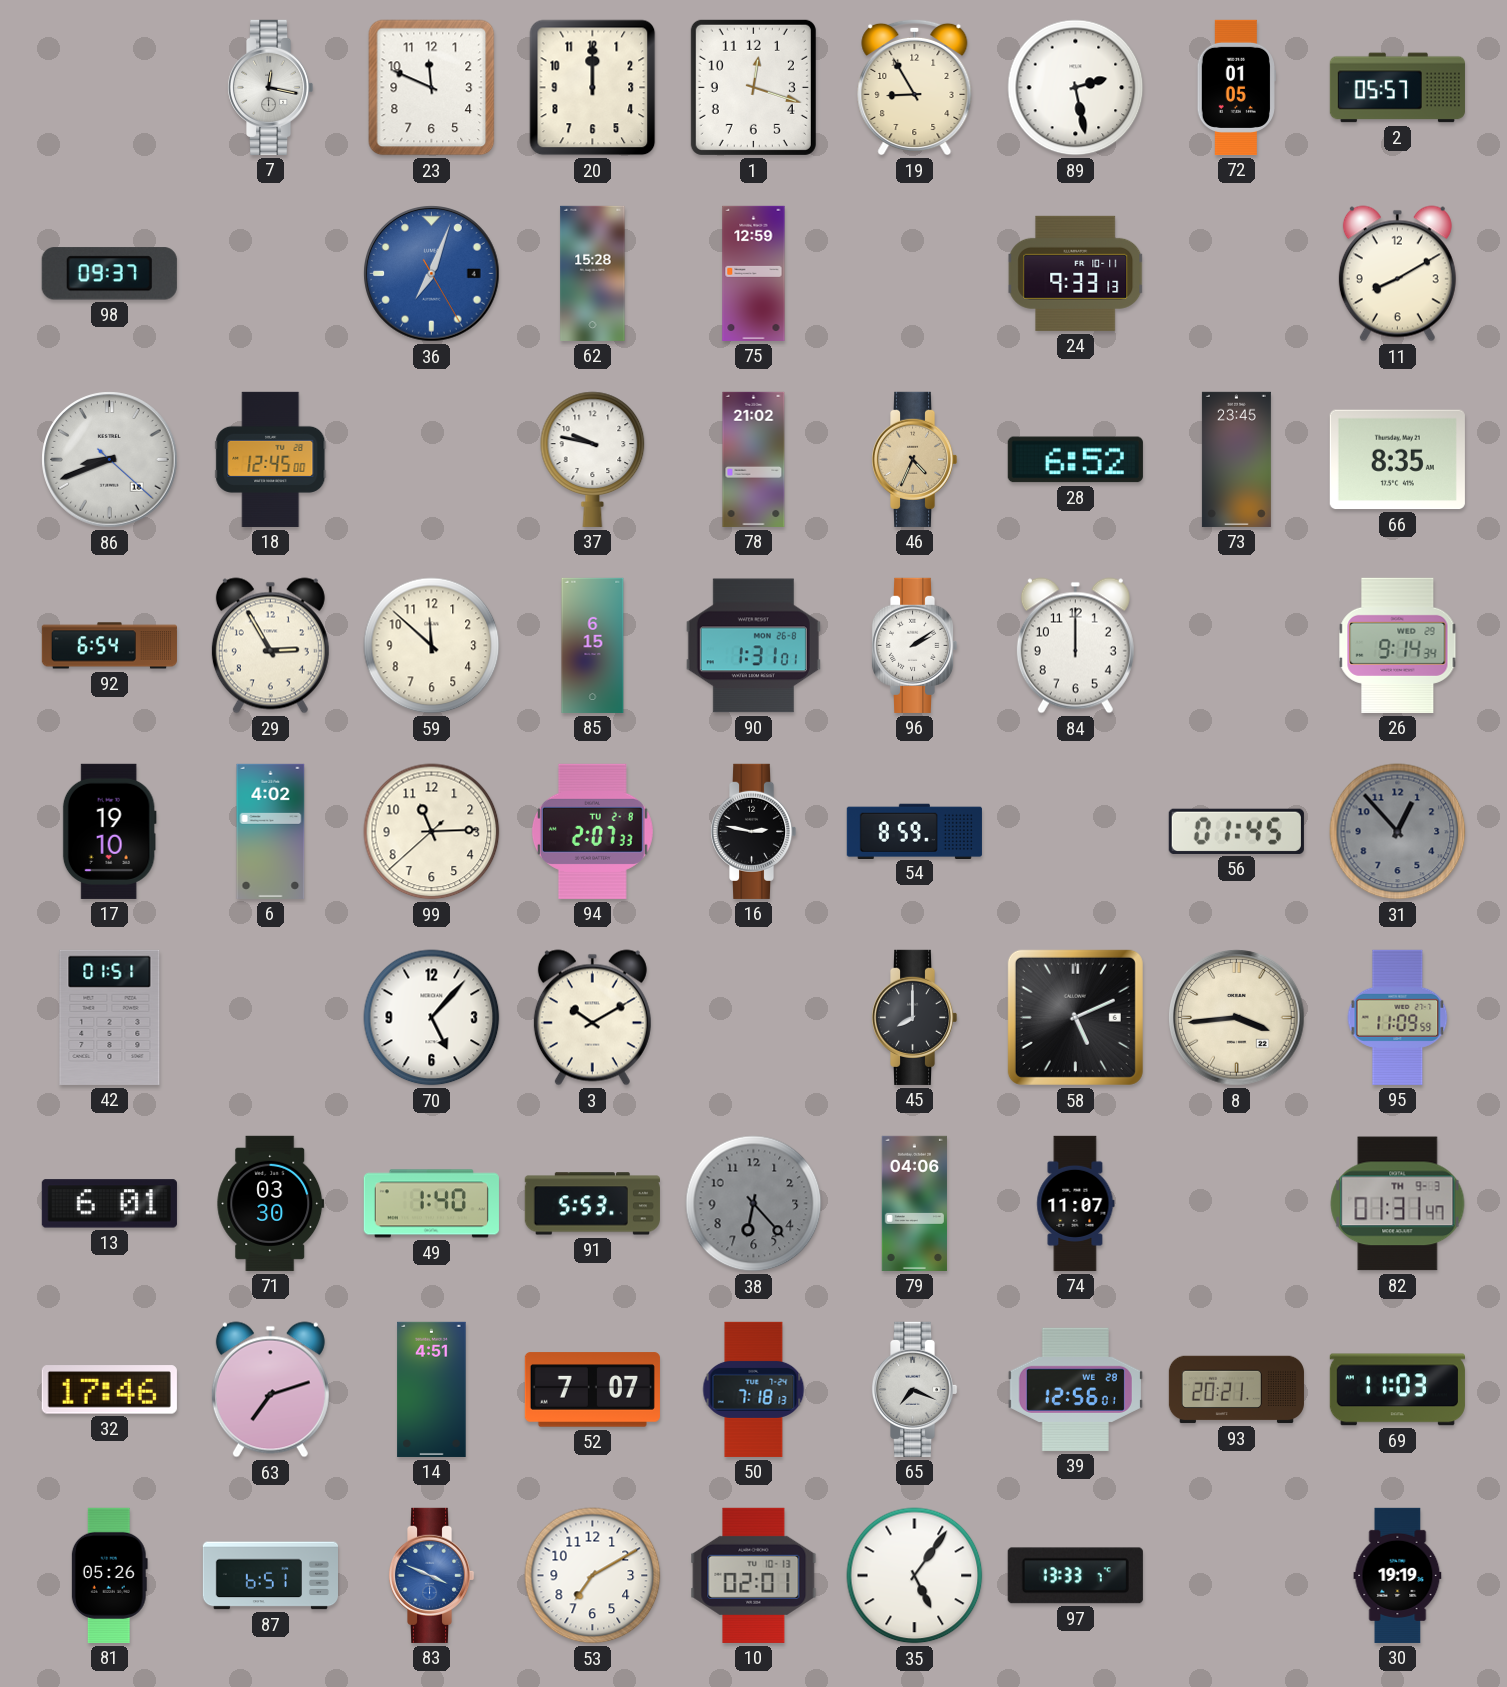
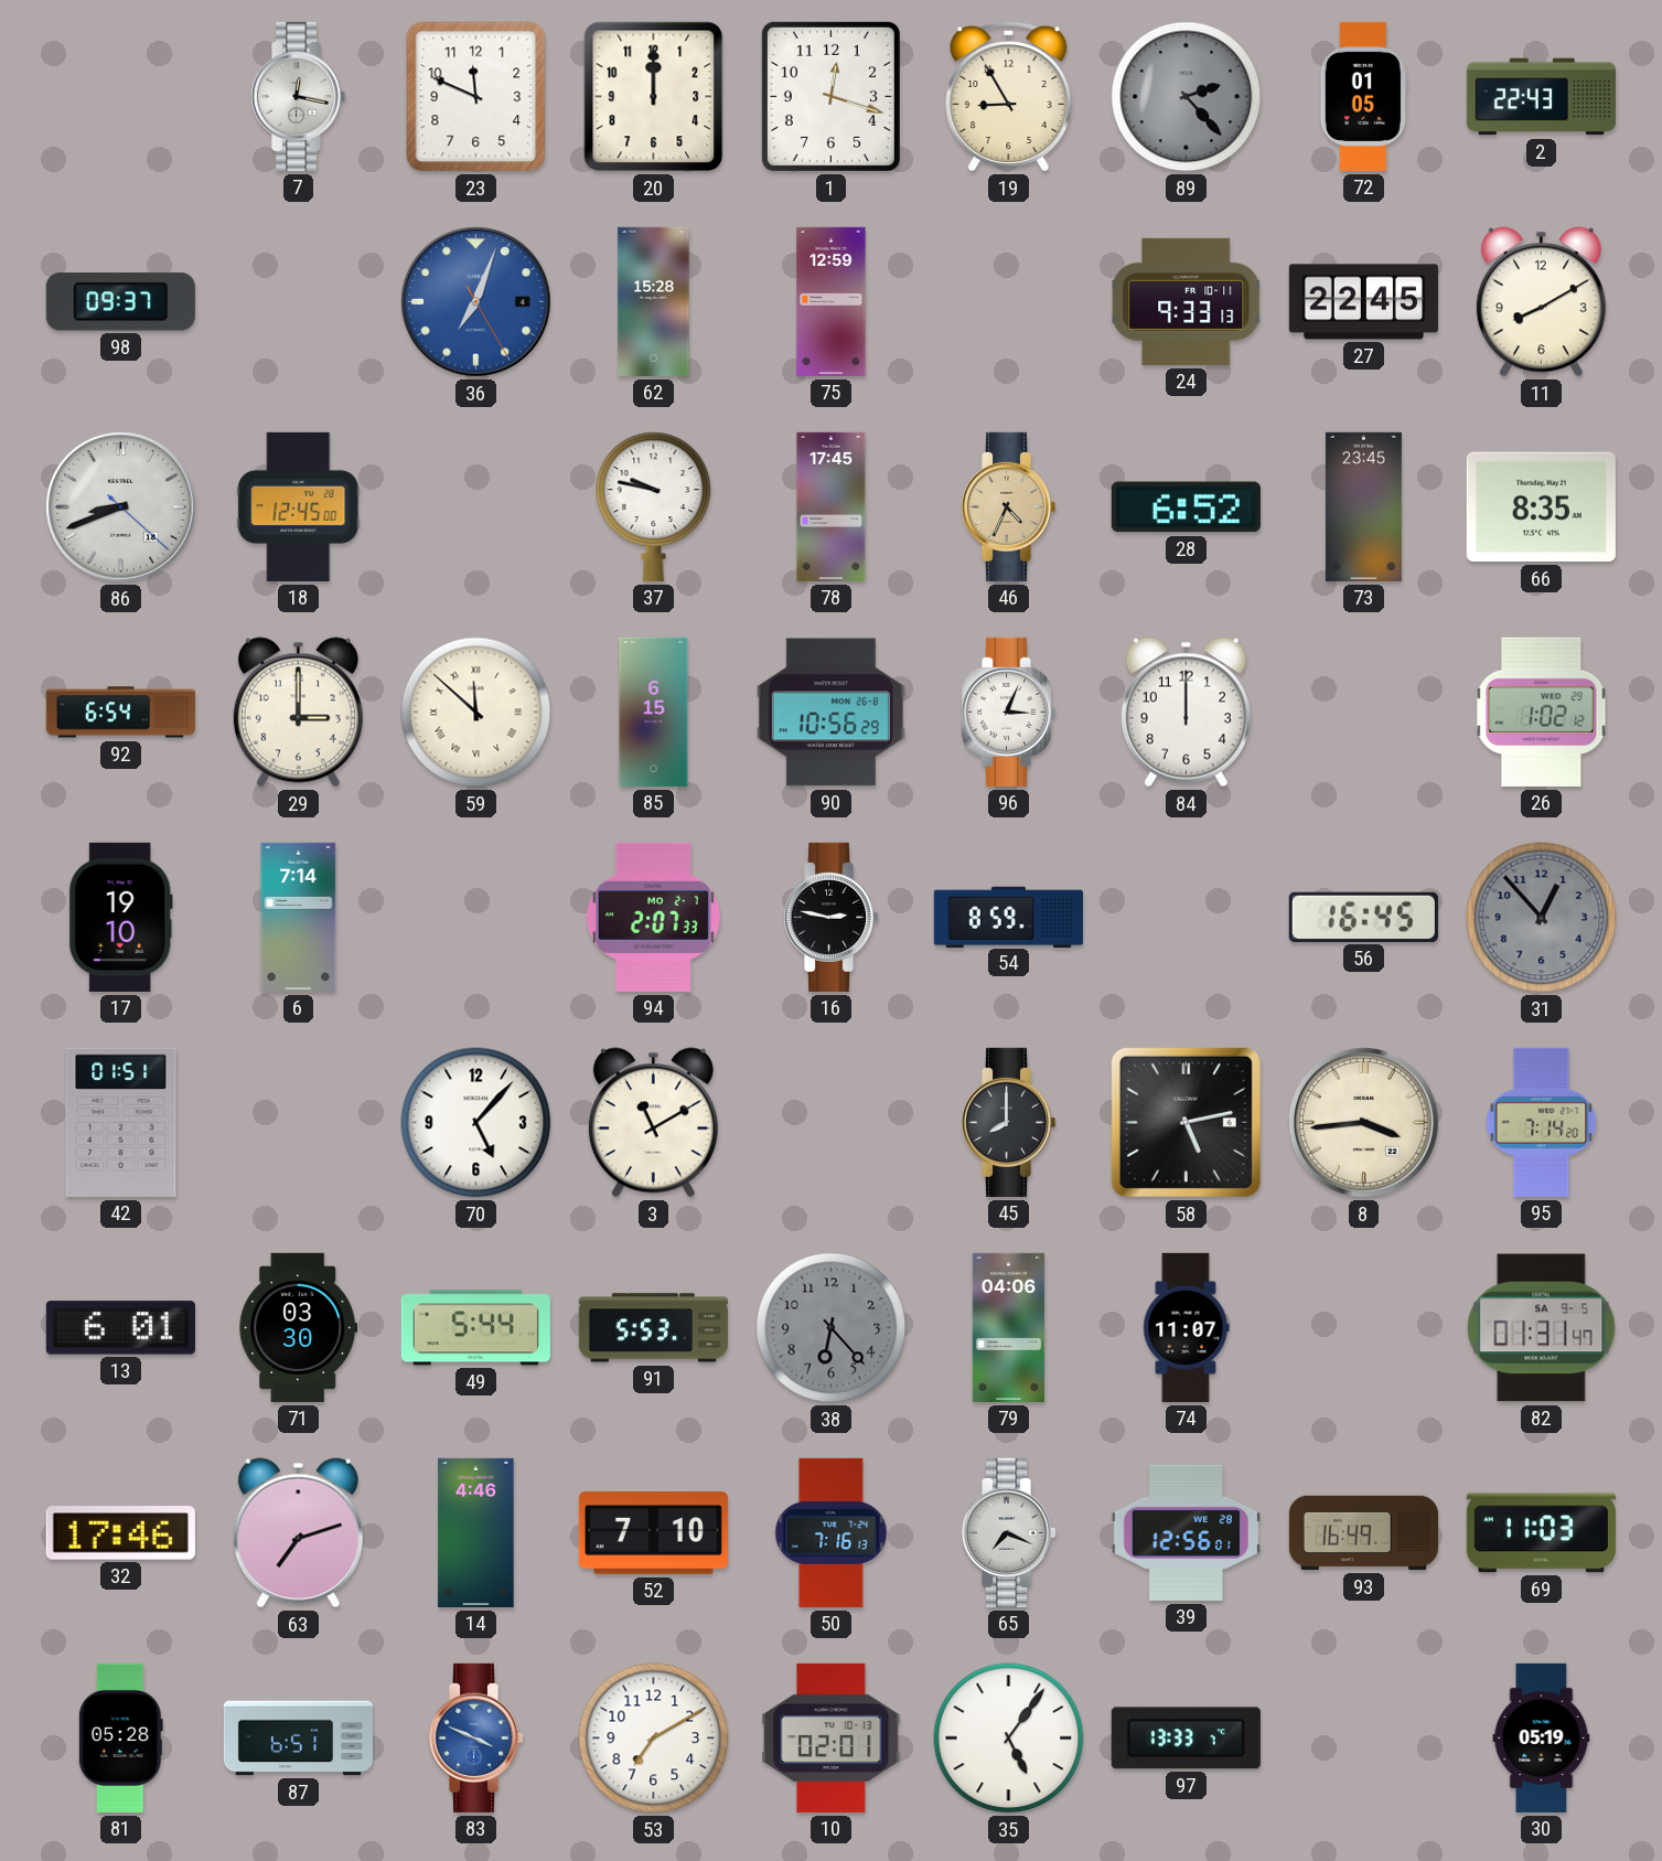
89: 2:28 -> 2:23 (1187, 97)
89 dial: white -> grey (1187, 97)
2: 05:57 -> 22:43 (1541, 97)
27: none -> 22:45 (1363, 302)
78: 21:02 -> 17:45 (832, 506)
29: 2:55 -> 3:00 (298, 713)
59 numerals: Arabic -> Roman (476, 713)
90: 1:31 -> 10:56 (830, 713)
96: 2:09 -> 3:04 (1008, 712)
26: 9:14 -> 1:02 (1542, 712)
6: 4:02 -> 7:14 (299, 917)
99: 11:14 -> none (432, 832)
94 date: TU 2-8 -> MO 2-7 (653, 917)
56: 01:45 -> 16:45 (1363, 917)
3: 10:10 -> 11:10 (653, 1123)
58: 5:11 -> 5:13 (1186, 1122)
95: 11:09 -> 7:14 (1542, 1122)
49: 1:40 -> 5:44 (475, 1328)
82 date: TH 9-3 -> SA 9-5 (1542, 1328)
14: 4:51 -> 4:46 (476, 1532)
52: 7:07 -> 7:10 (653, 1533)
50: 7:18 -> 7:16 (832, 1532)
93: 20:21 -> 16:49 (1363, 1533)
81: 05:26 -> 05:28 (120, 1737)
30: 19:19 -> 05:19 (1542, 1737)
